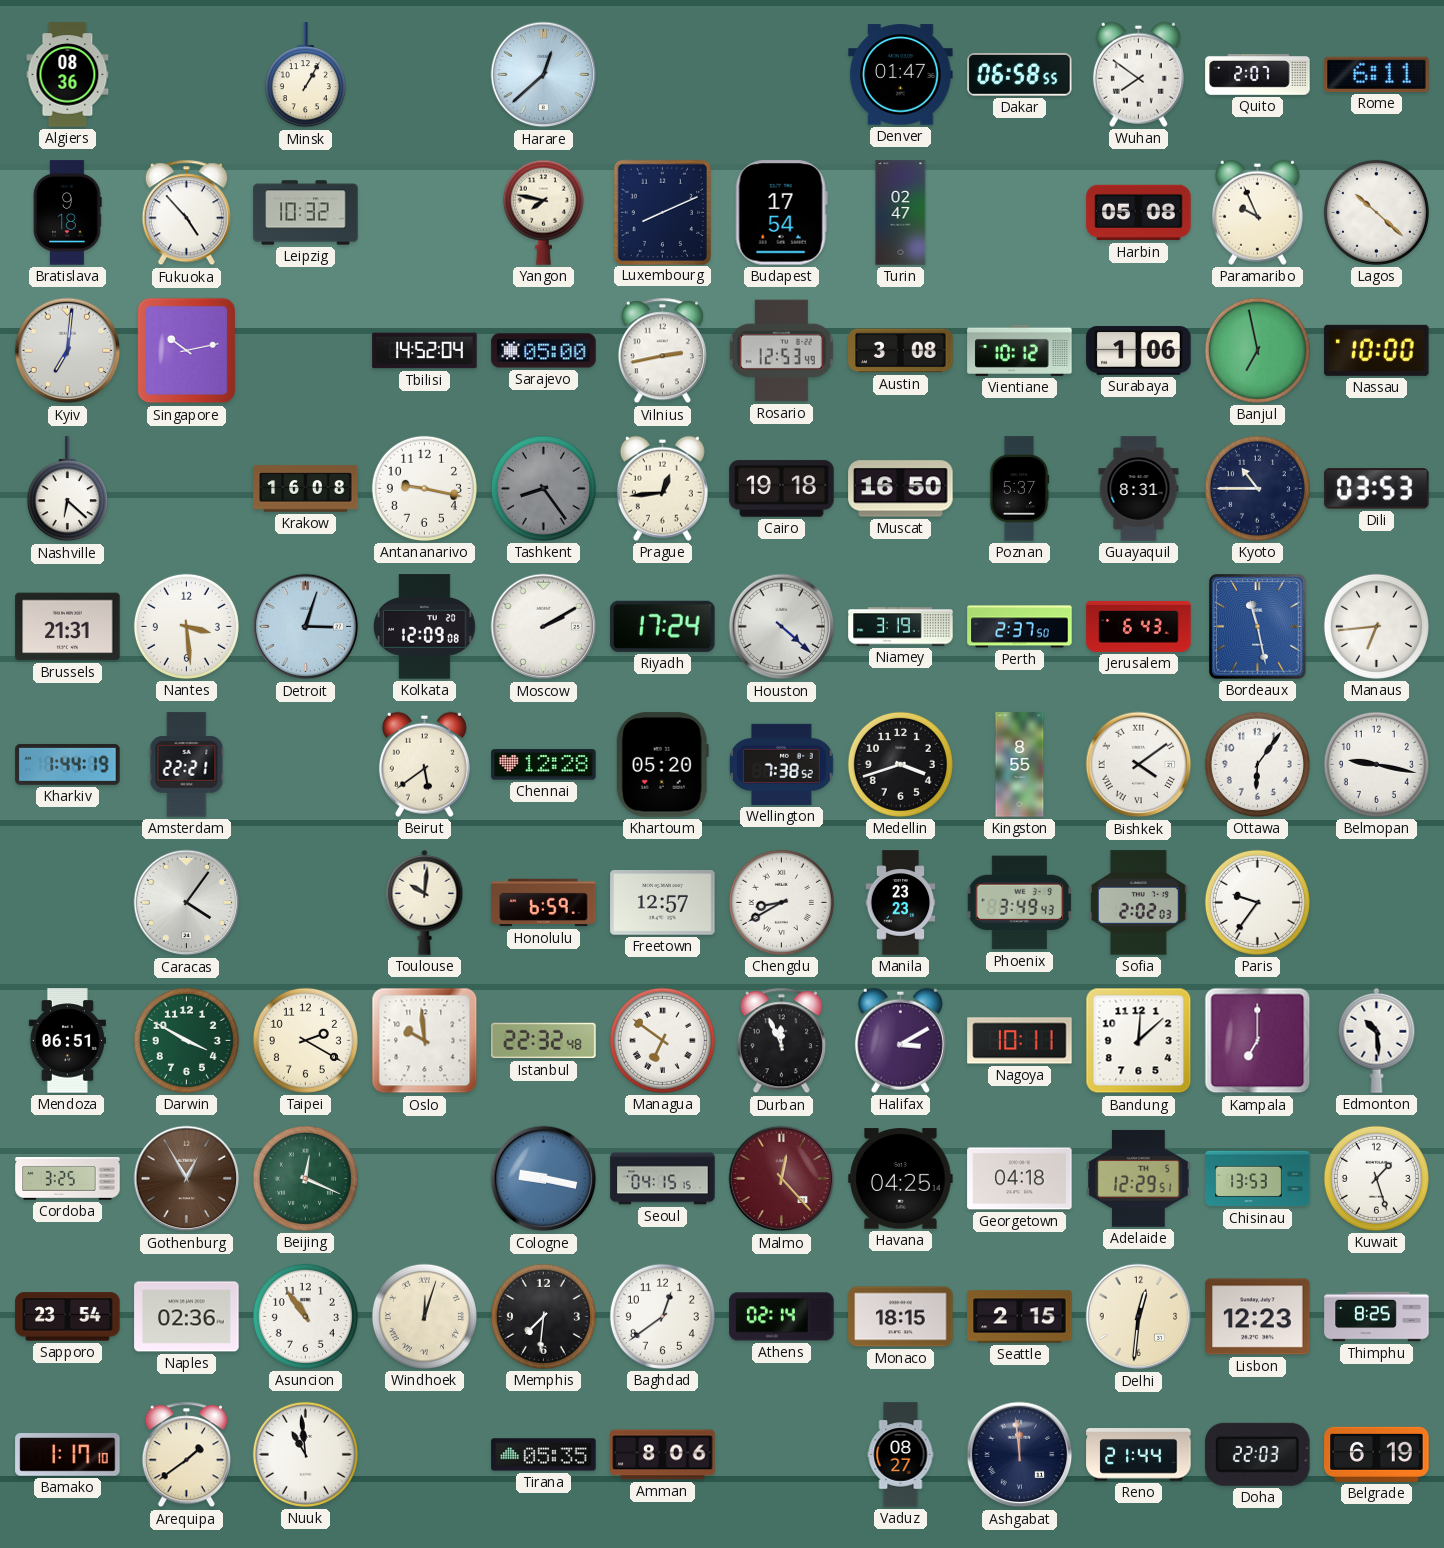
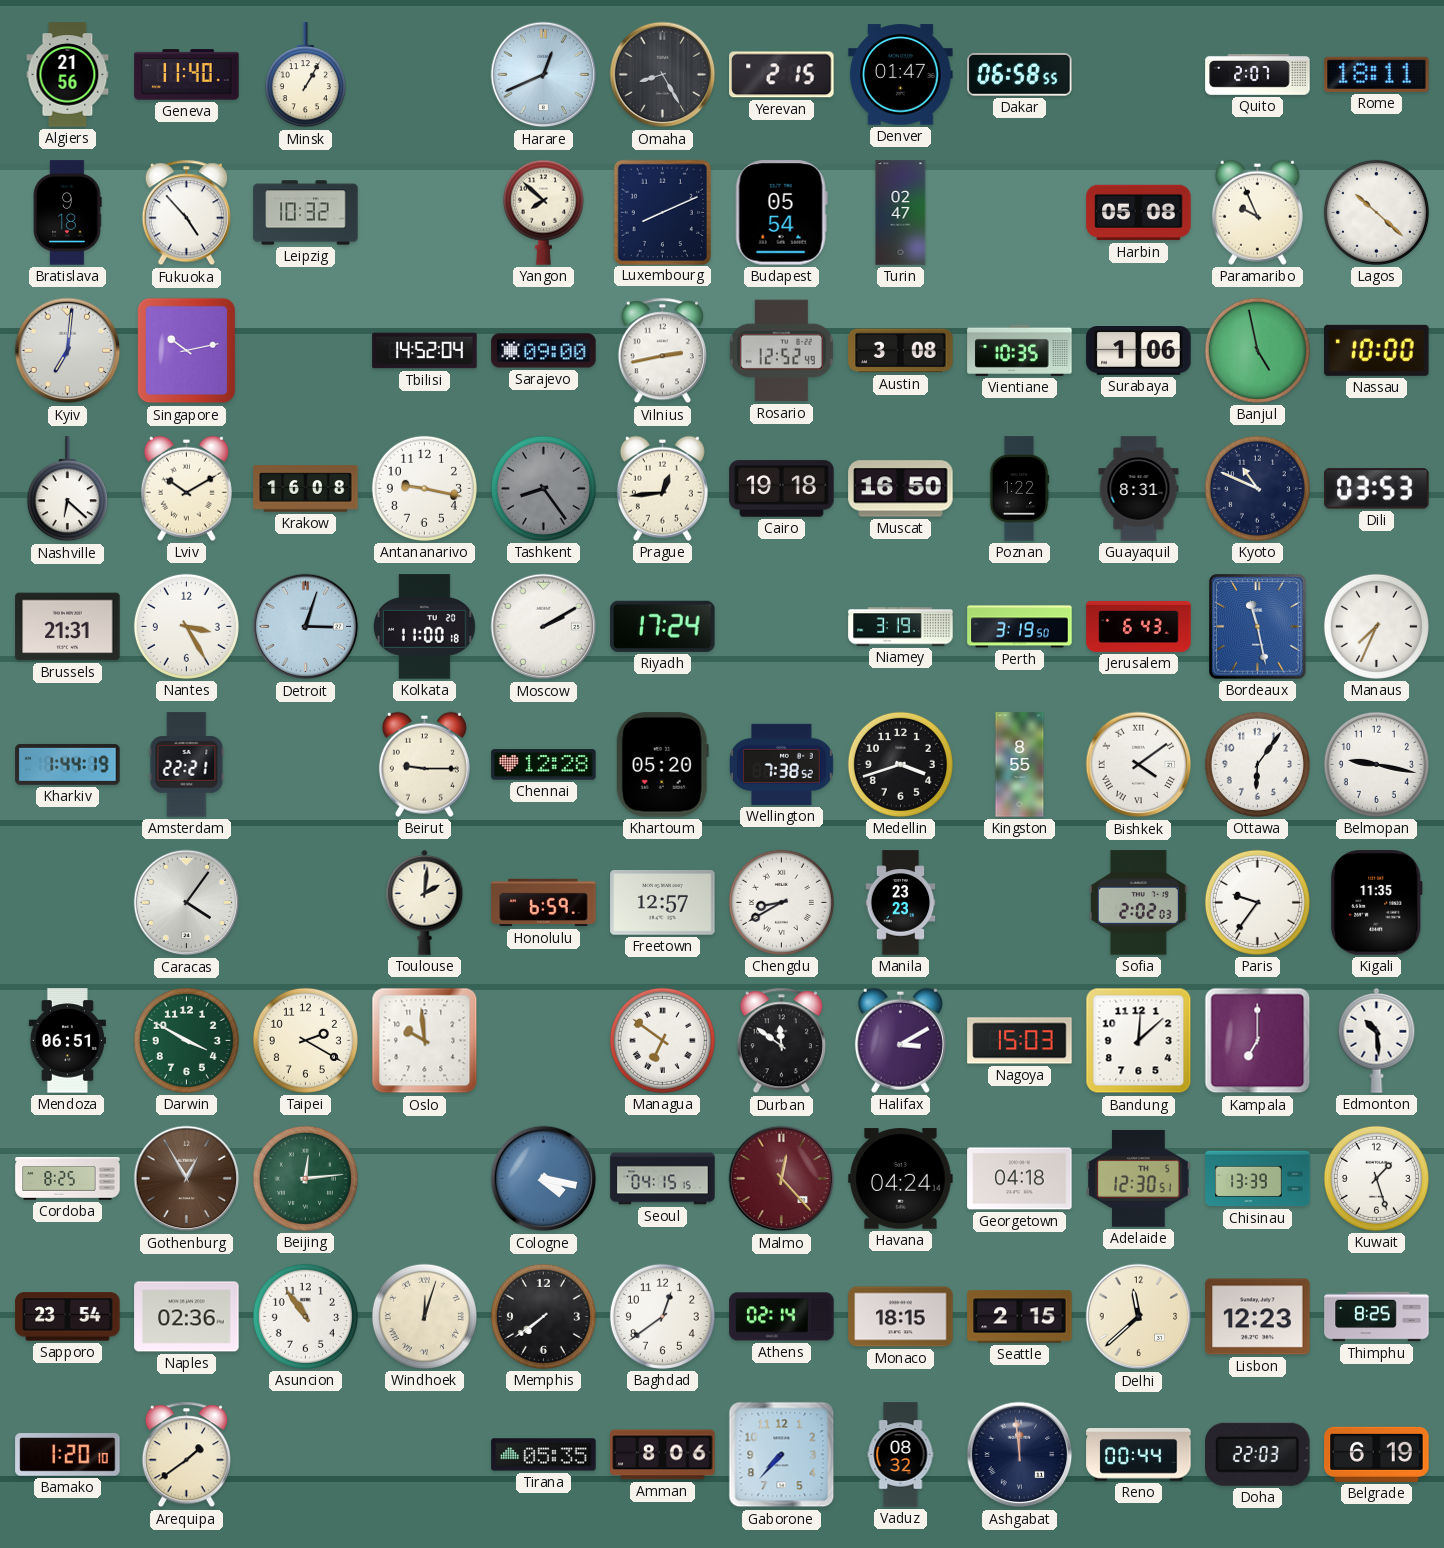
Algiers: 08:36 -> 21:56 (68, 75)
Geneva: none -> 11:40 (187, 75)
Harare: 12:38 -> 12:41 (544, 75)
Omaha: none -> 8:25 (663, 75)
Yerevan: none -> 2:15 (782, 75)
Wuhan: 7:51 -> none (1138, 74)
Rome: 6:11 -> 18:11 (1377, 74)
Yangon: 7:47 -> 7:52 (543, 212)
Budapest: 17:54 -> 05:54 (781, 213)
Sarajevo: 05:00 -> 09:00 (544, 351)
Rosario: 12:53 -> 12:52 (781, 351)
Vientiane: 10:12 -> 10:35 (1020, 350)
Banjul: 6:58 -> 4:58 (1257, 350)
Lviv: none -> 10:10 (186, 488)
Poznan: 5:37 -> 1:22 (1019, 489)
Kyoto: 10:45 -> 10:49 (1257, 488)
Nantes: 3:29 -> 3:25 (186, 626)
Kolkata: 12:09 -> 11:00 (425, 627)
Houston: 4:22 -> none (782, 627)
Perth: 2:37 -> 3:19 (1020, 627)
Manaus: 6:44 -> 7:34 (1376, 626)
Beirut: 5:39 -> 9:15 (424, 764)
Toulouse: 10:01 -> 2:01 (425, 902)
Phoenix: 3:49 -> none (1020, 903)
Kigali: none -> 11:35 (1376, 903)
Istanbul: 22:32 -> none (544, 1041)
Durban: 11:56 -> 11:51 (781, 1041)
Nagoya: 10:11 -> 15:03 (1020, 1041)
Cordoba: 3:25 -> 8:25 (68, 1179)
Beijing: 12:19 -> 12:14 (305, 1178)
Cologne: 9:17 -> 4:17 (544, 1179)
Havana: 04:25 -> 04:24 (901, 1179)
Adelaide: 12:29 -> 12:30 (1139, 1178)
Chisinau: 13:53 -> 13:39 (1258, 1179)
Memphis: 7:31 -> 7:39 (543, 1316)
Delhi: 12:31 -> 11:38 (1139, 1317)
Bamako: 1:17 -> 1:20 (68, 1455)
Nuuk: 10:59 -> none (305, 1454)
Gaborone: none -> 7:37 (782, 1455)
Vaduz: 08:27 -> 08:32 (901, 1455)
Reno: 21:44 -> 00:44 (1139, 1455)
